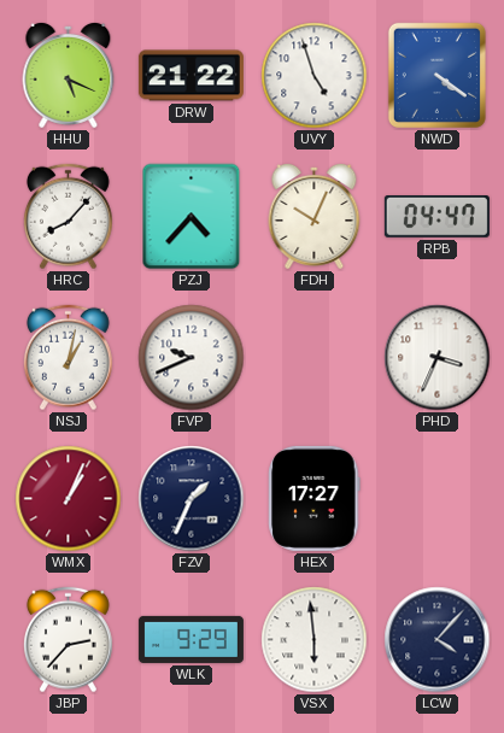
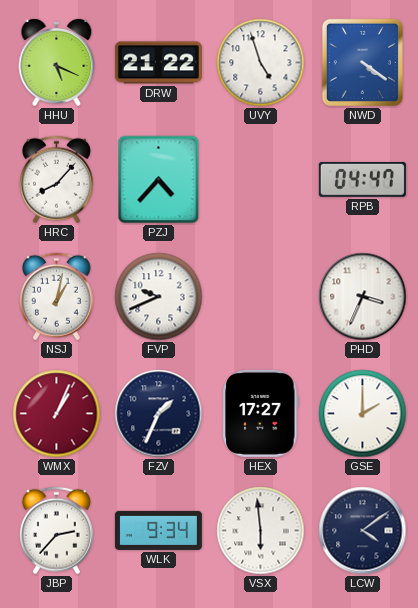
FDH: 10:04 -> none (315, 216)
GSE: none -> 2:00 (363, 414)
WLK: 9:29 -> 9:34 (158, 530)
LCW: 4:07 -> 4:09 (363, 531)
